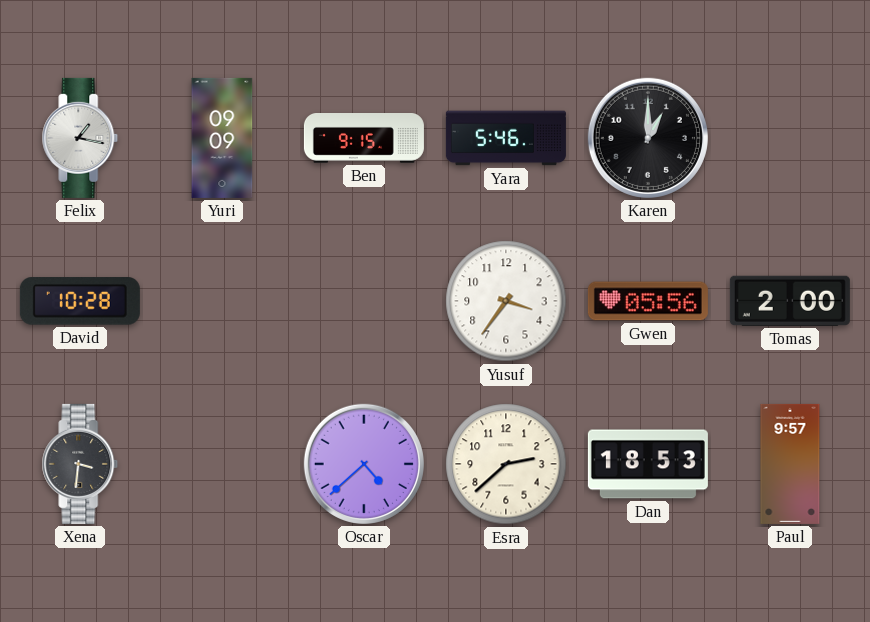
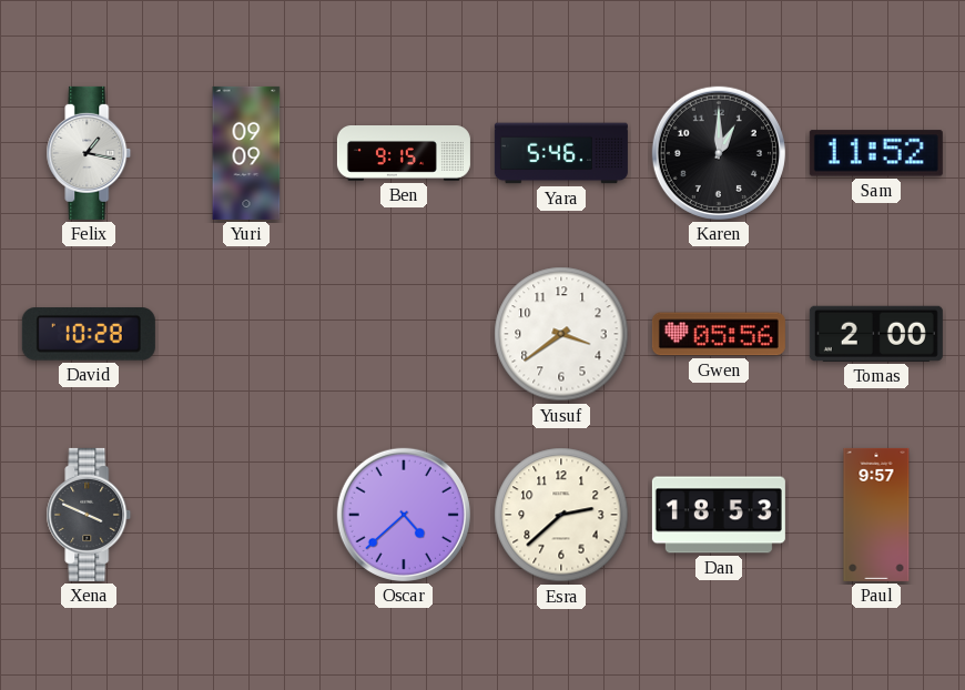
Sam: none -> 11:52 (876, 153)
Yusuf: 3:36 -> 3:39 (561, 334)
Xena: 3:31 -> 3:49 (89, 515)
